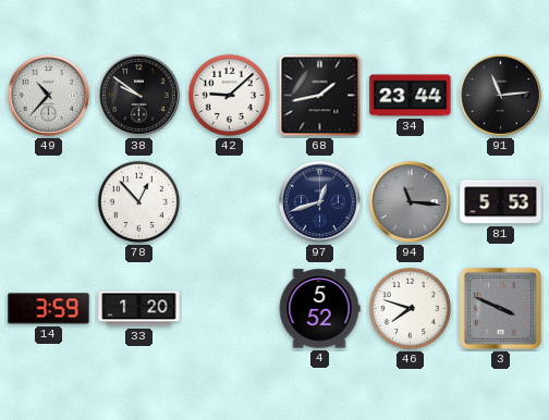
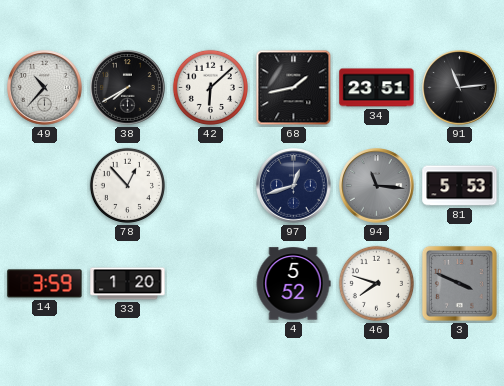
38: 9:51 -> 7:40 (128, 88)
42: 9:08 -> 6:08 (210, 87)
34: 23:44 -> 23:51 (377, 88)
